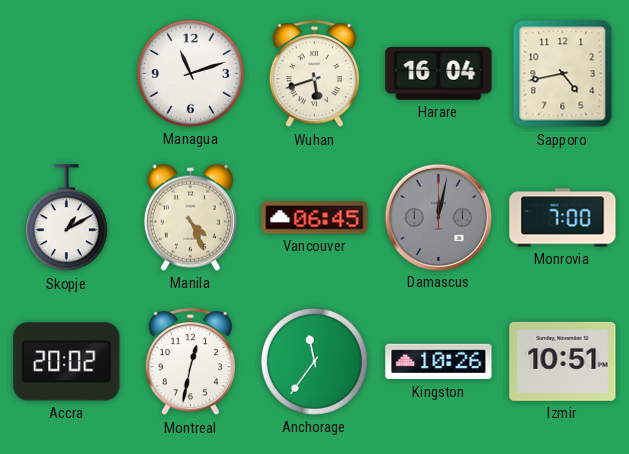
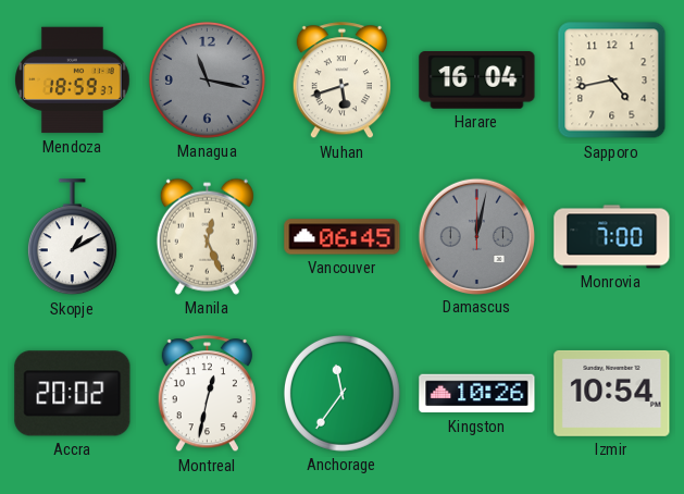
Mendoza: none -> 18:59 (73, 81)
Managua: 11:12 -> 11:17 (207, 79)
Managua dial: white -> grey (207, 79)
Manila: 4:26 -> 12:26 (207, 236)
Izmir: 10:51 -> 10:54 (612, 393)
